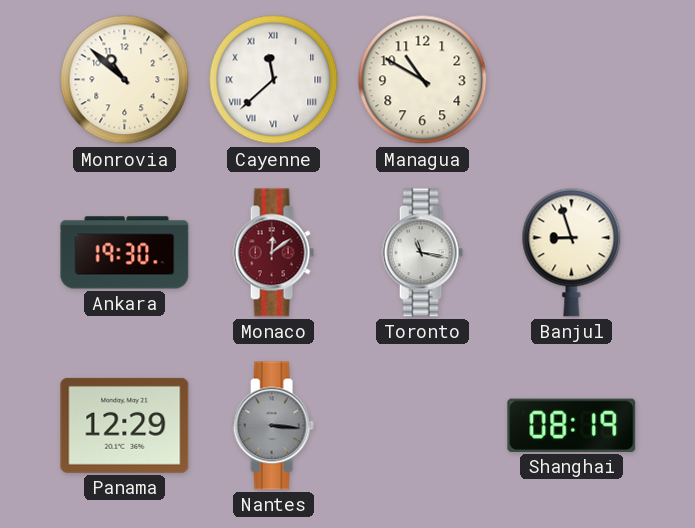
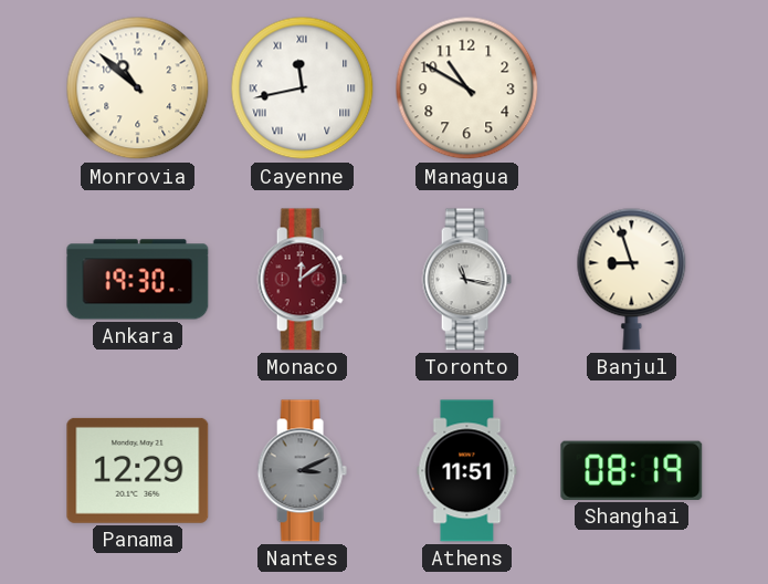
Cayenne: 11:38 -> 11:43 (303, 88)
Nantes: 3:16 -> 3:11 (302, 471)
Athens: none -> 11:51 (467, 471)
